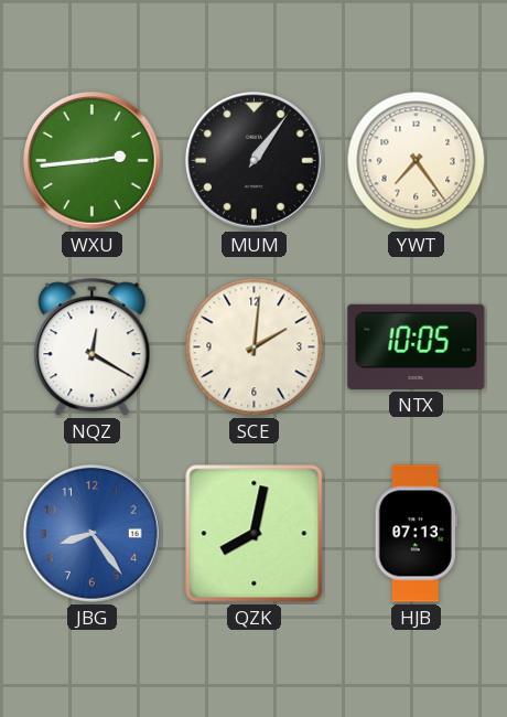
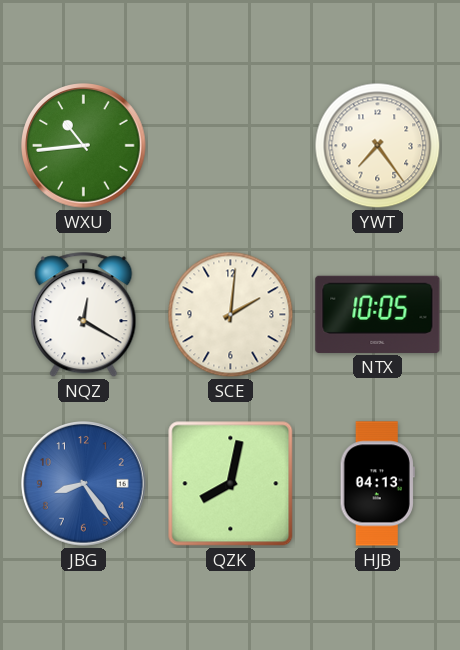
WXU: 2:44 -> 10:44 (84, 146)
MUM: 1:06 -> none (255, 161)
HJB: 07:13 -> 04:13 (377, 484)
